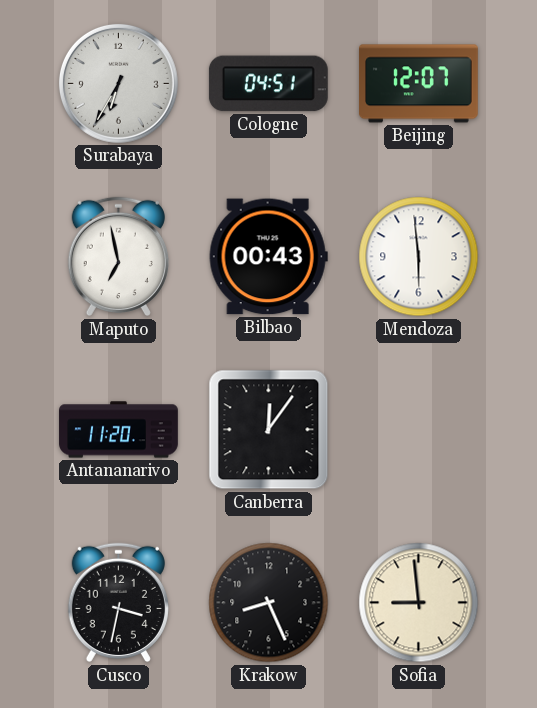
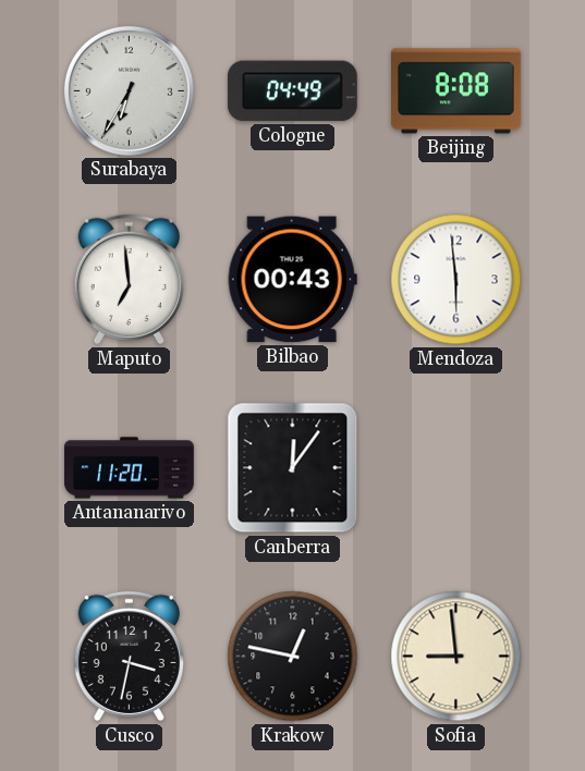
Cologne: 04:51 -> 04:49 (292, 91)
Beijing: 12:07 -> 8:08 (456, 91)
Maputo: 6:58 -> 6:59 (129, 280)
Krakow: 8:26 -> 12:47 (293, 657)
